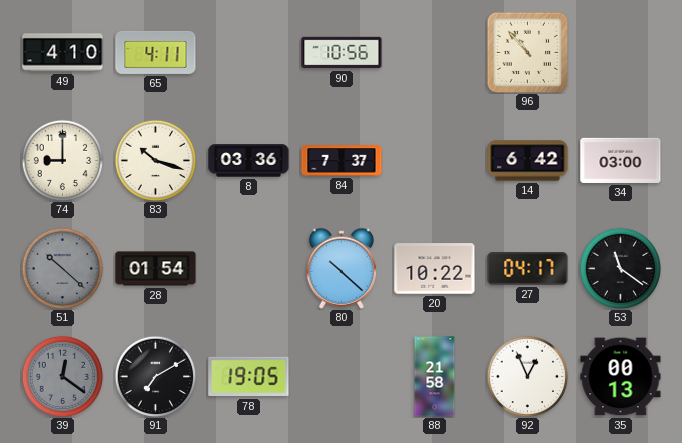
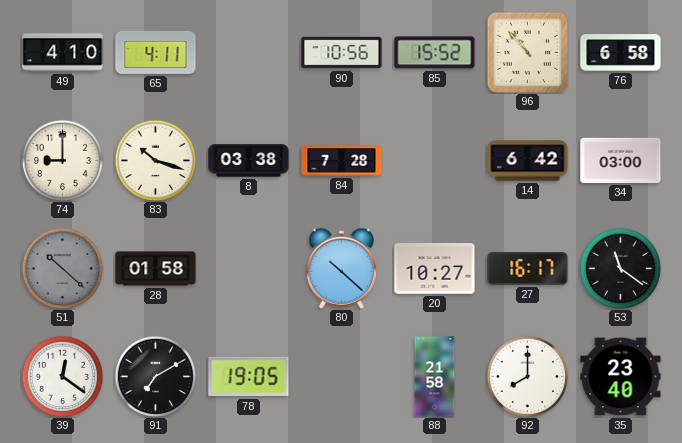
85: none -> 15:52 (435, 53)
76: none -> 6:58 (621, 53)
8: 03:36 -> 03:38 (249, 161)
84: 7:37 -> 7:28 (342, 161)
28: 01:54 -> 01:58 (156, 269)
20: 10:22 -> 10:27 (435, 269)
27: 04:17 -> 16:17 (528, 269)
39 dial: grey -> white (62, 376)
92: 12:56 -> 8:00 (527, 376)
35: 00:13 -> 23:40 (621, 377)
